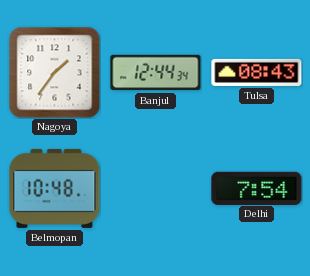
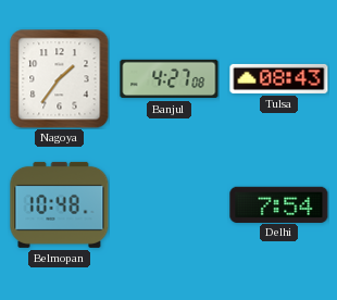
Banjul: 12:44 -> 4:27 (170, 79)
